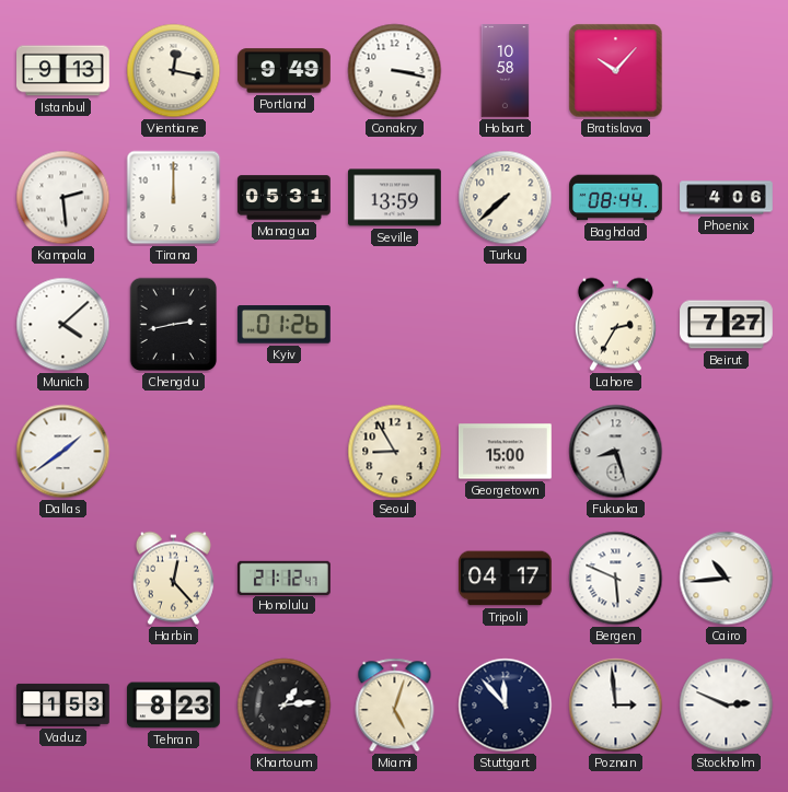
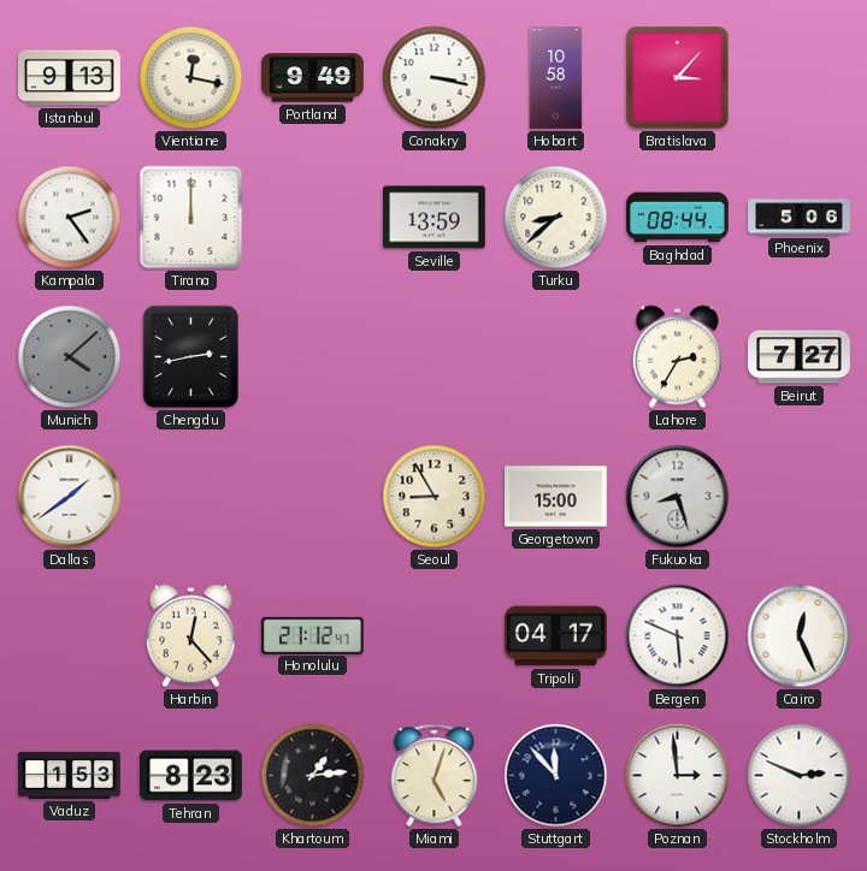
Bratislava: 10:07 -> 3:07 (678, 78)
Kampala: 2:29 -> 2:24 (70, 218)
Managua: 05:31 -> none (285, 198)
Turku: 7:38 -> 8:38 (556, 218)
Phoenix: 4:06 -> 5:06 (800, 218)
Munich dial: white -> grey (70, 357)
Kyiv: 01:26 -> none (283, 325)
Cairo: 10:44 -> 12:26 (800, 636)
